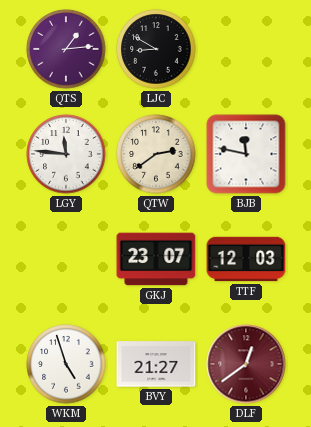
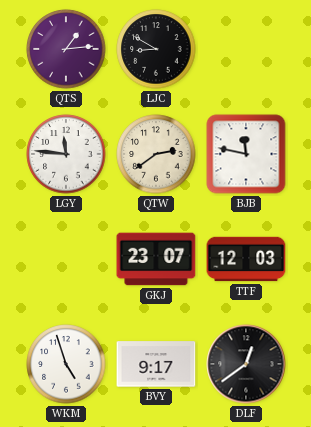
BVY: 21:27 -> 9:17 (156, 364)
DLF dial: burgundy -> black (246, 364)
